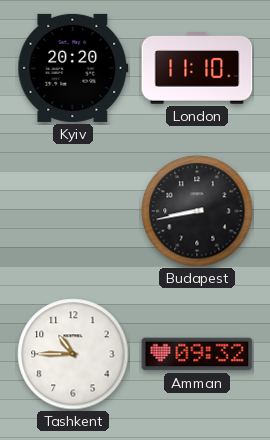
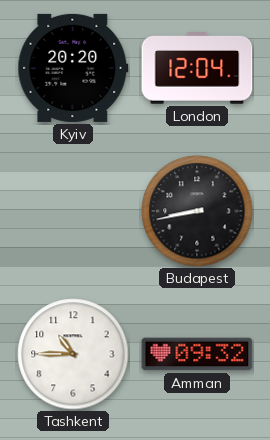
London: 11:10 -> 12:04 (197, 69)
